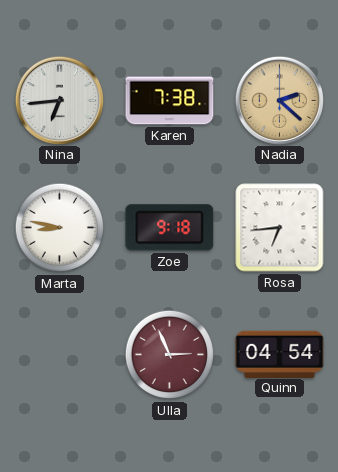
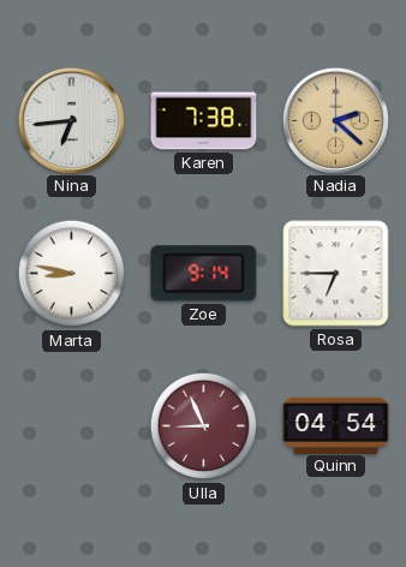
Zoe: 9:18 -> 9:14 (204, 274)
Rosa: 6:44 -> 6:45 (336, 274)
Ulla: 2:56 -> 8:56 (204, 426)
